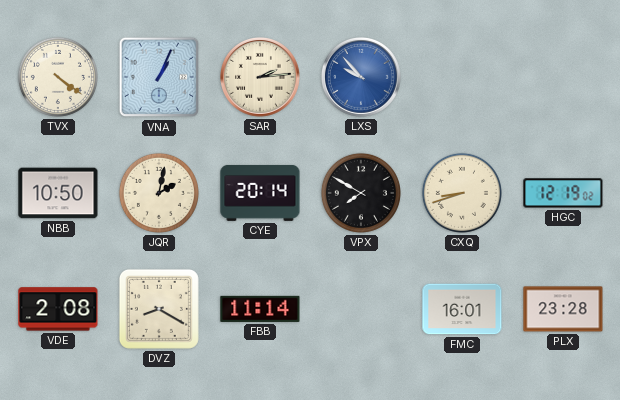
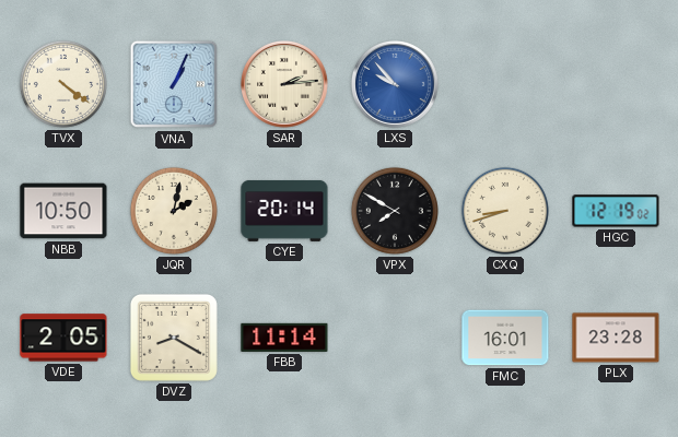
VDE: 2:08 -> 2:05 (63, 338)
